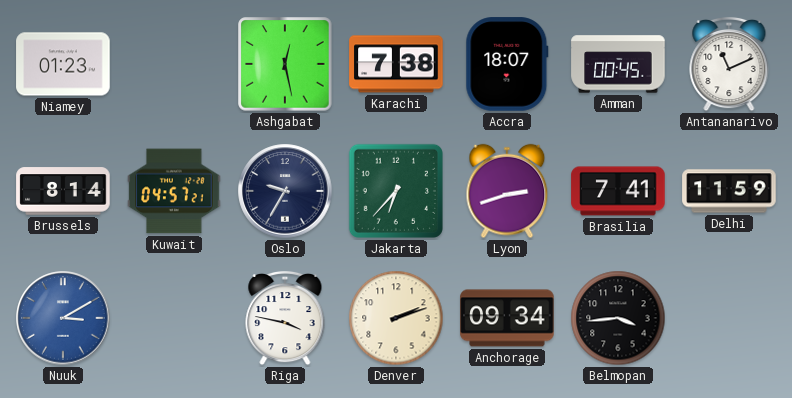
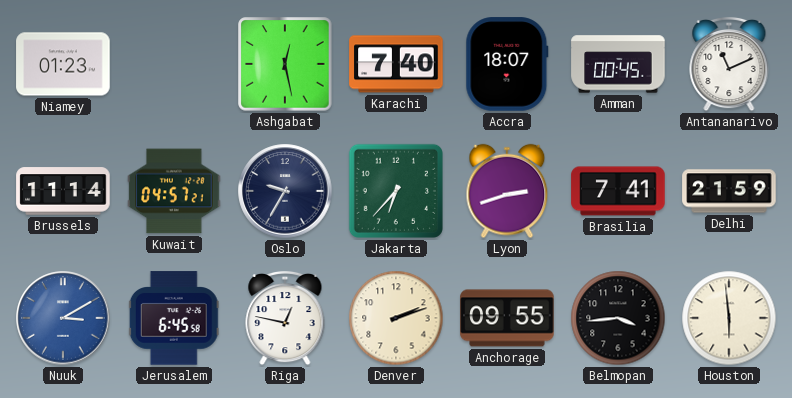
Karachi: 7:38 -> 7:40 (396, 64)
Brussels: 8:14 -> 11:14 (63, 191)
Delhi: 11:59 -> 21:59 (729, 191)
Jerusalem: none -> 6:45 (174, 318)
Riga: 3:47 -> 12:47 (285, 318)
Anchorage: 09:34 -> 09:55 (507, 318)
Houston: none -> 5:59 (729, 318)
